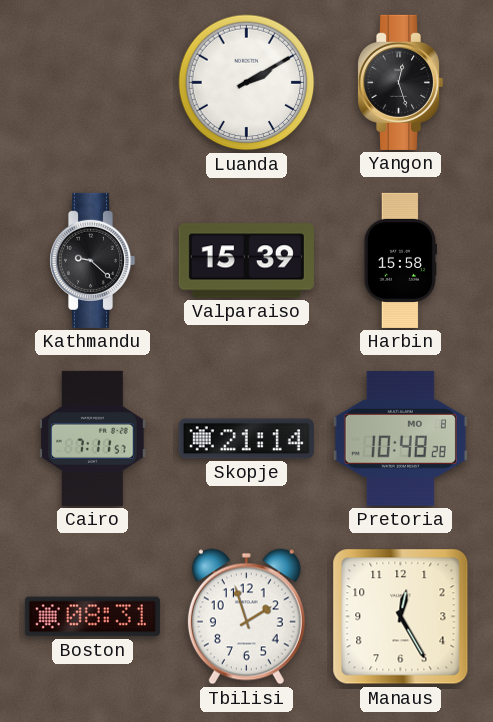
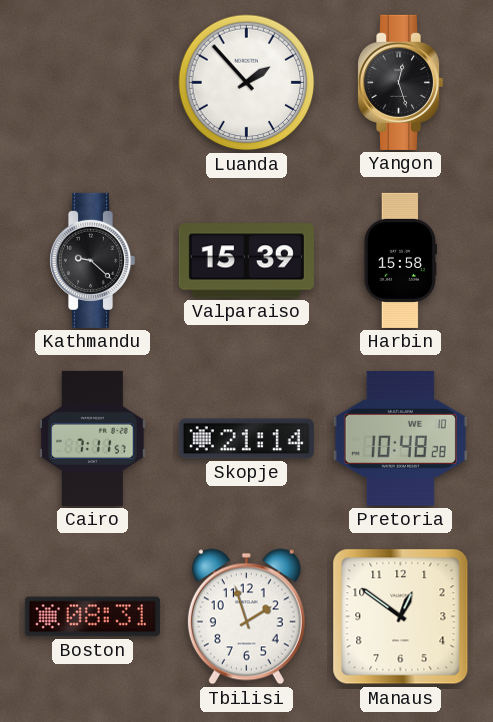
Luanda: 2:10 -> 1:53 (247, 83)
Pretoria date: MO 8 -> WE 10 (400, 438)
Manaus: 12:25 -> 12:51 (401, 617)
